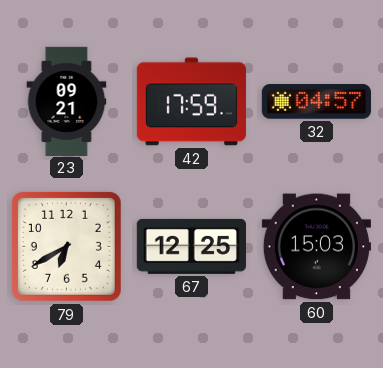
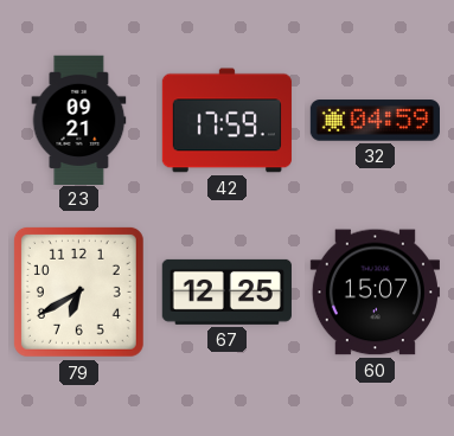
32: 04:57 -> 04:59 (375, 121)
60: 15:03 -> 15:07 (375, 293)
